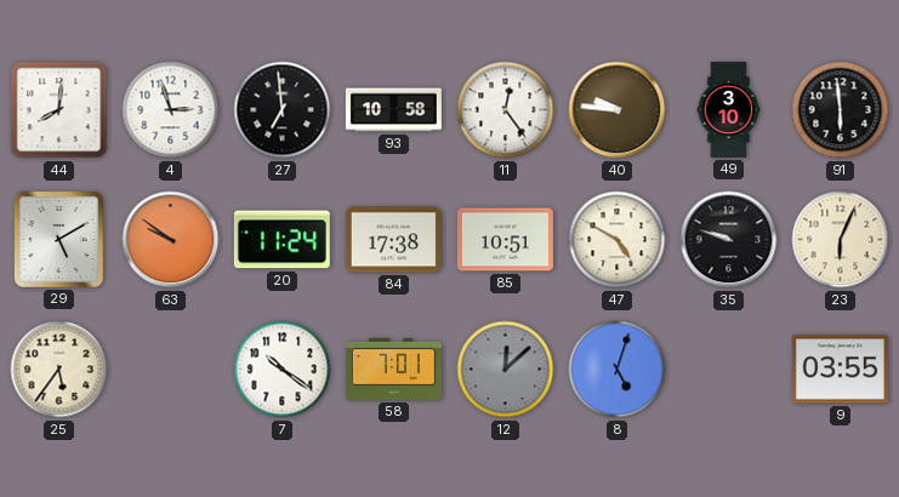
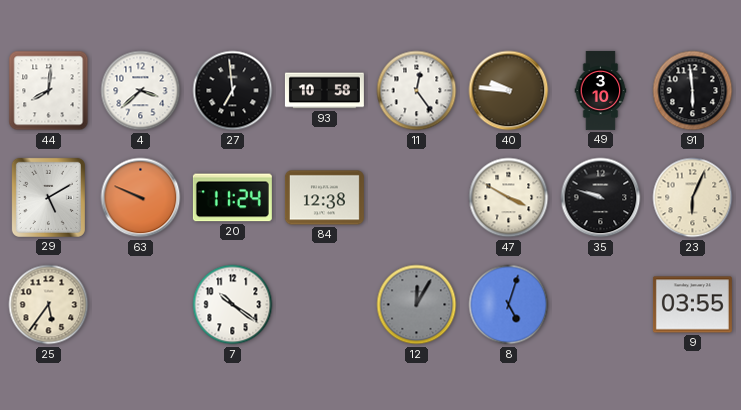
4: 2:57 -> 3:38 (141, 91)
63: 9:51 -> 9:49 (141, 198)
84: 17:38 -> 12:38 (324, 198)
85: 10:51 -> none (505, 240)
47: 4:50 -> 3:50 (509, 198)
58: 7:01 -> none (393, 369)
12: 12:08 -> 12:05 (417, 305)
